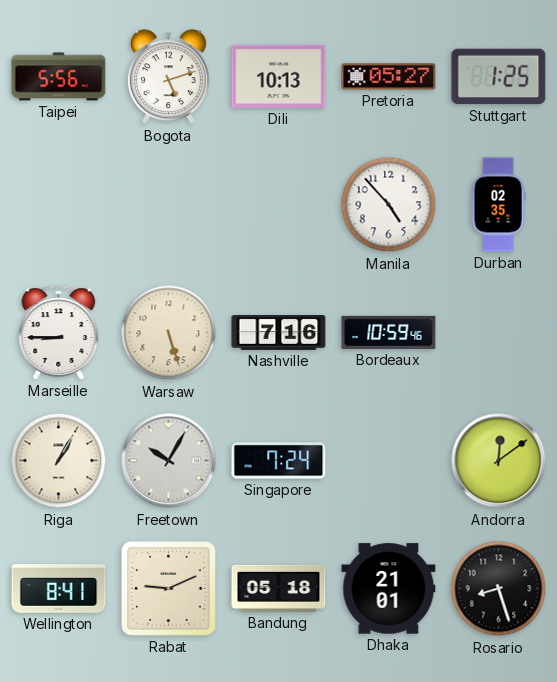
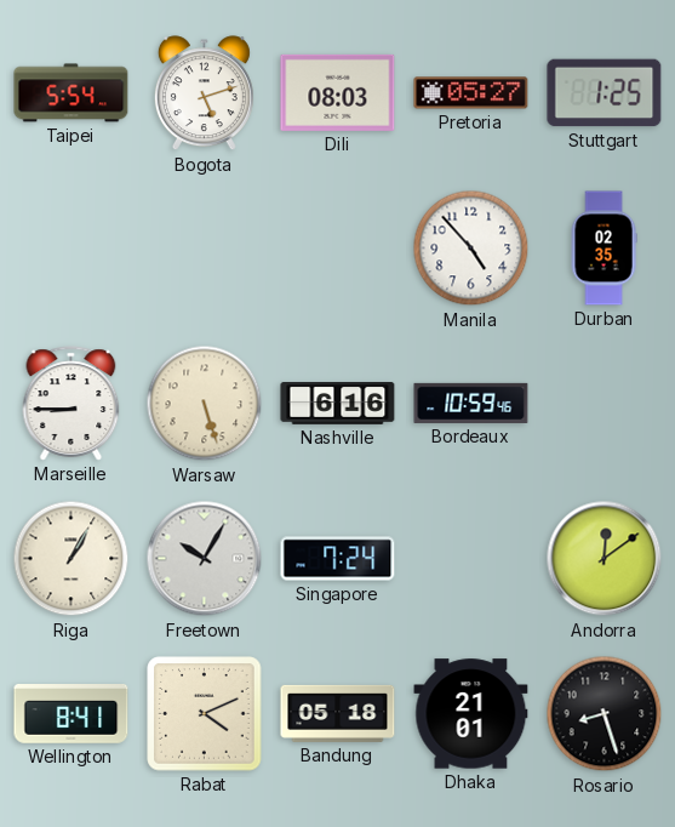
Taipei: 5:56 -> 5:54 (71, 93)
Dili: 10:13 -> 08:03 (338, 92)
Nashville: 7:16 -> 6:16 (338, 404)
Rabat: 9:11 -> 4:11 (205, 714)
